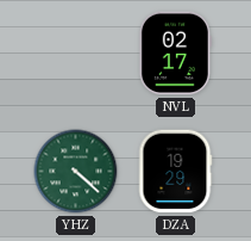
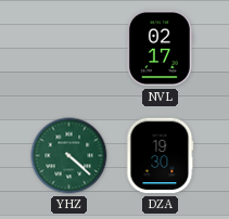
DZA: 19:29 -> 19:30 (160, 156)
